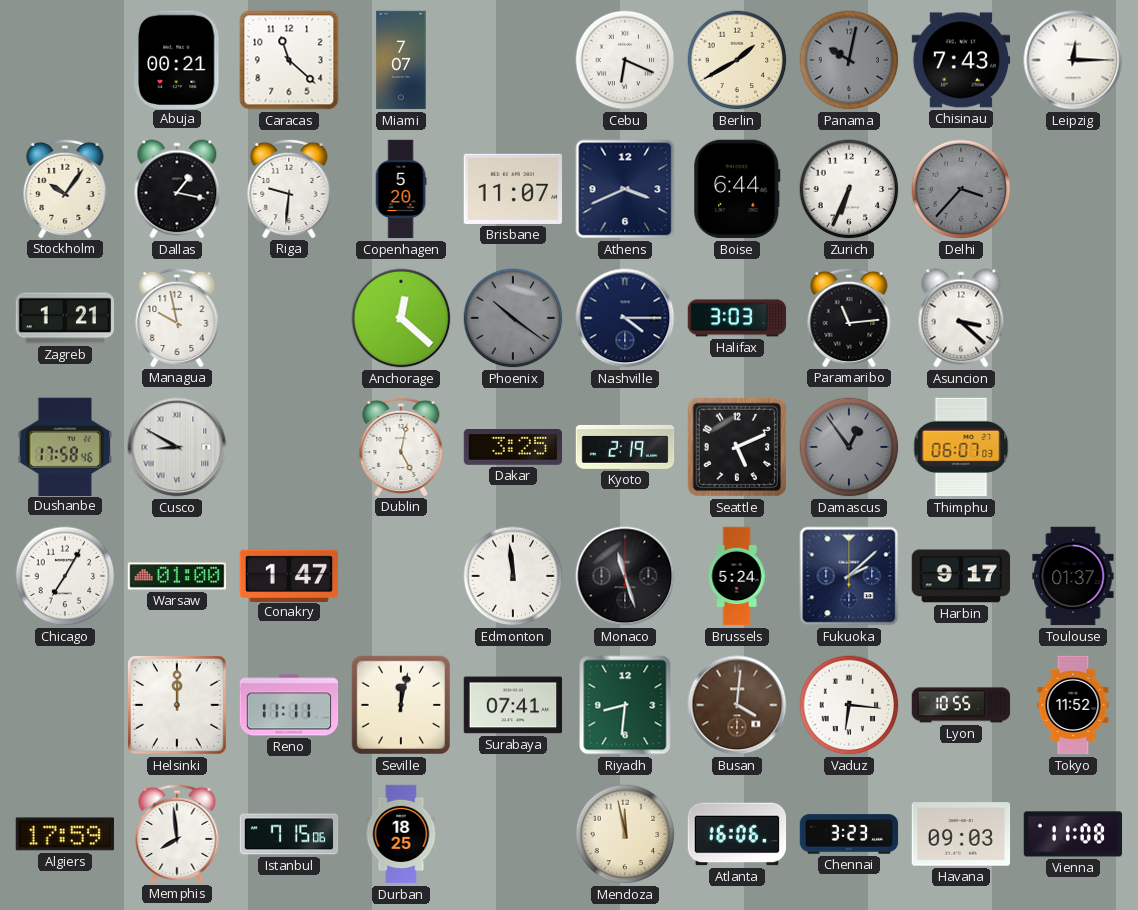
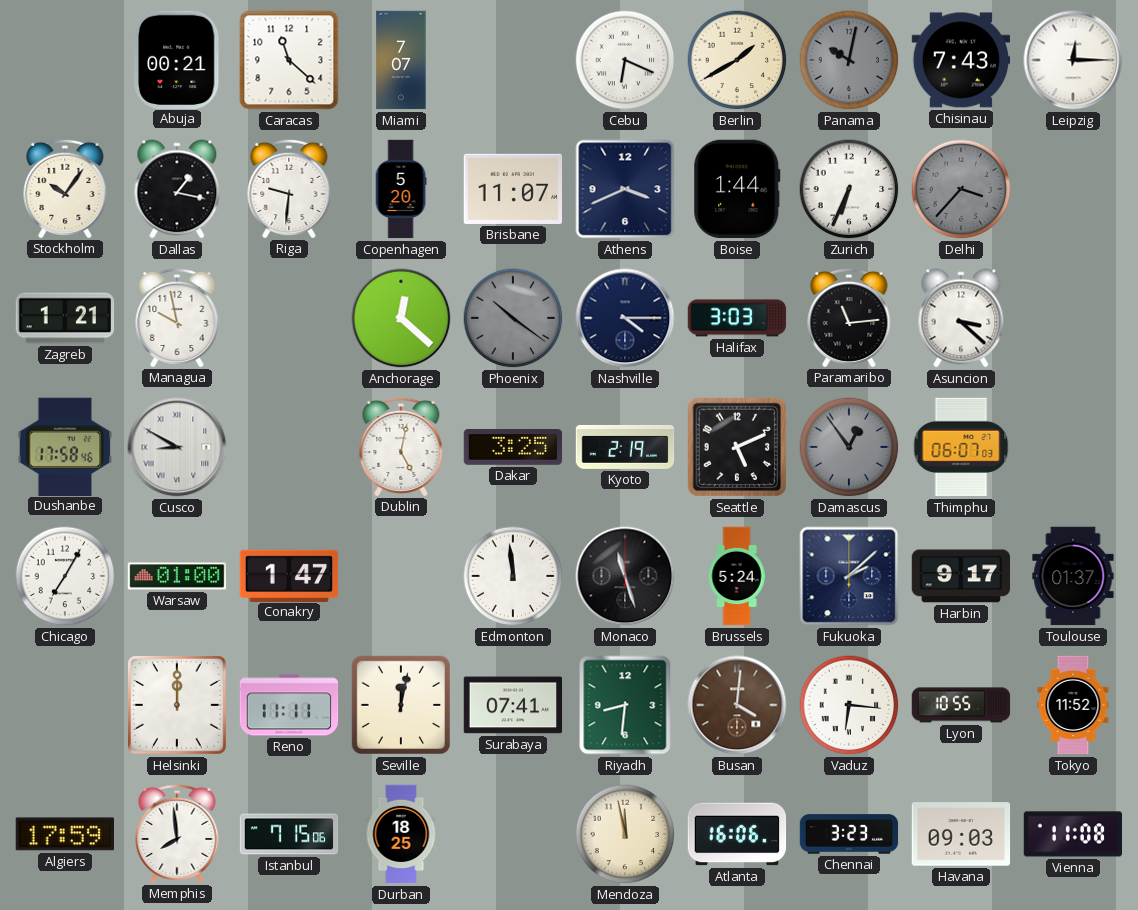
Boise: 6:44 -> 1:44 (737, 189)
